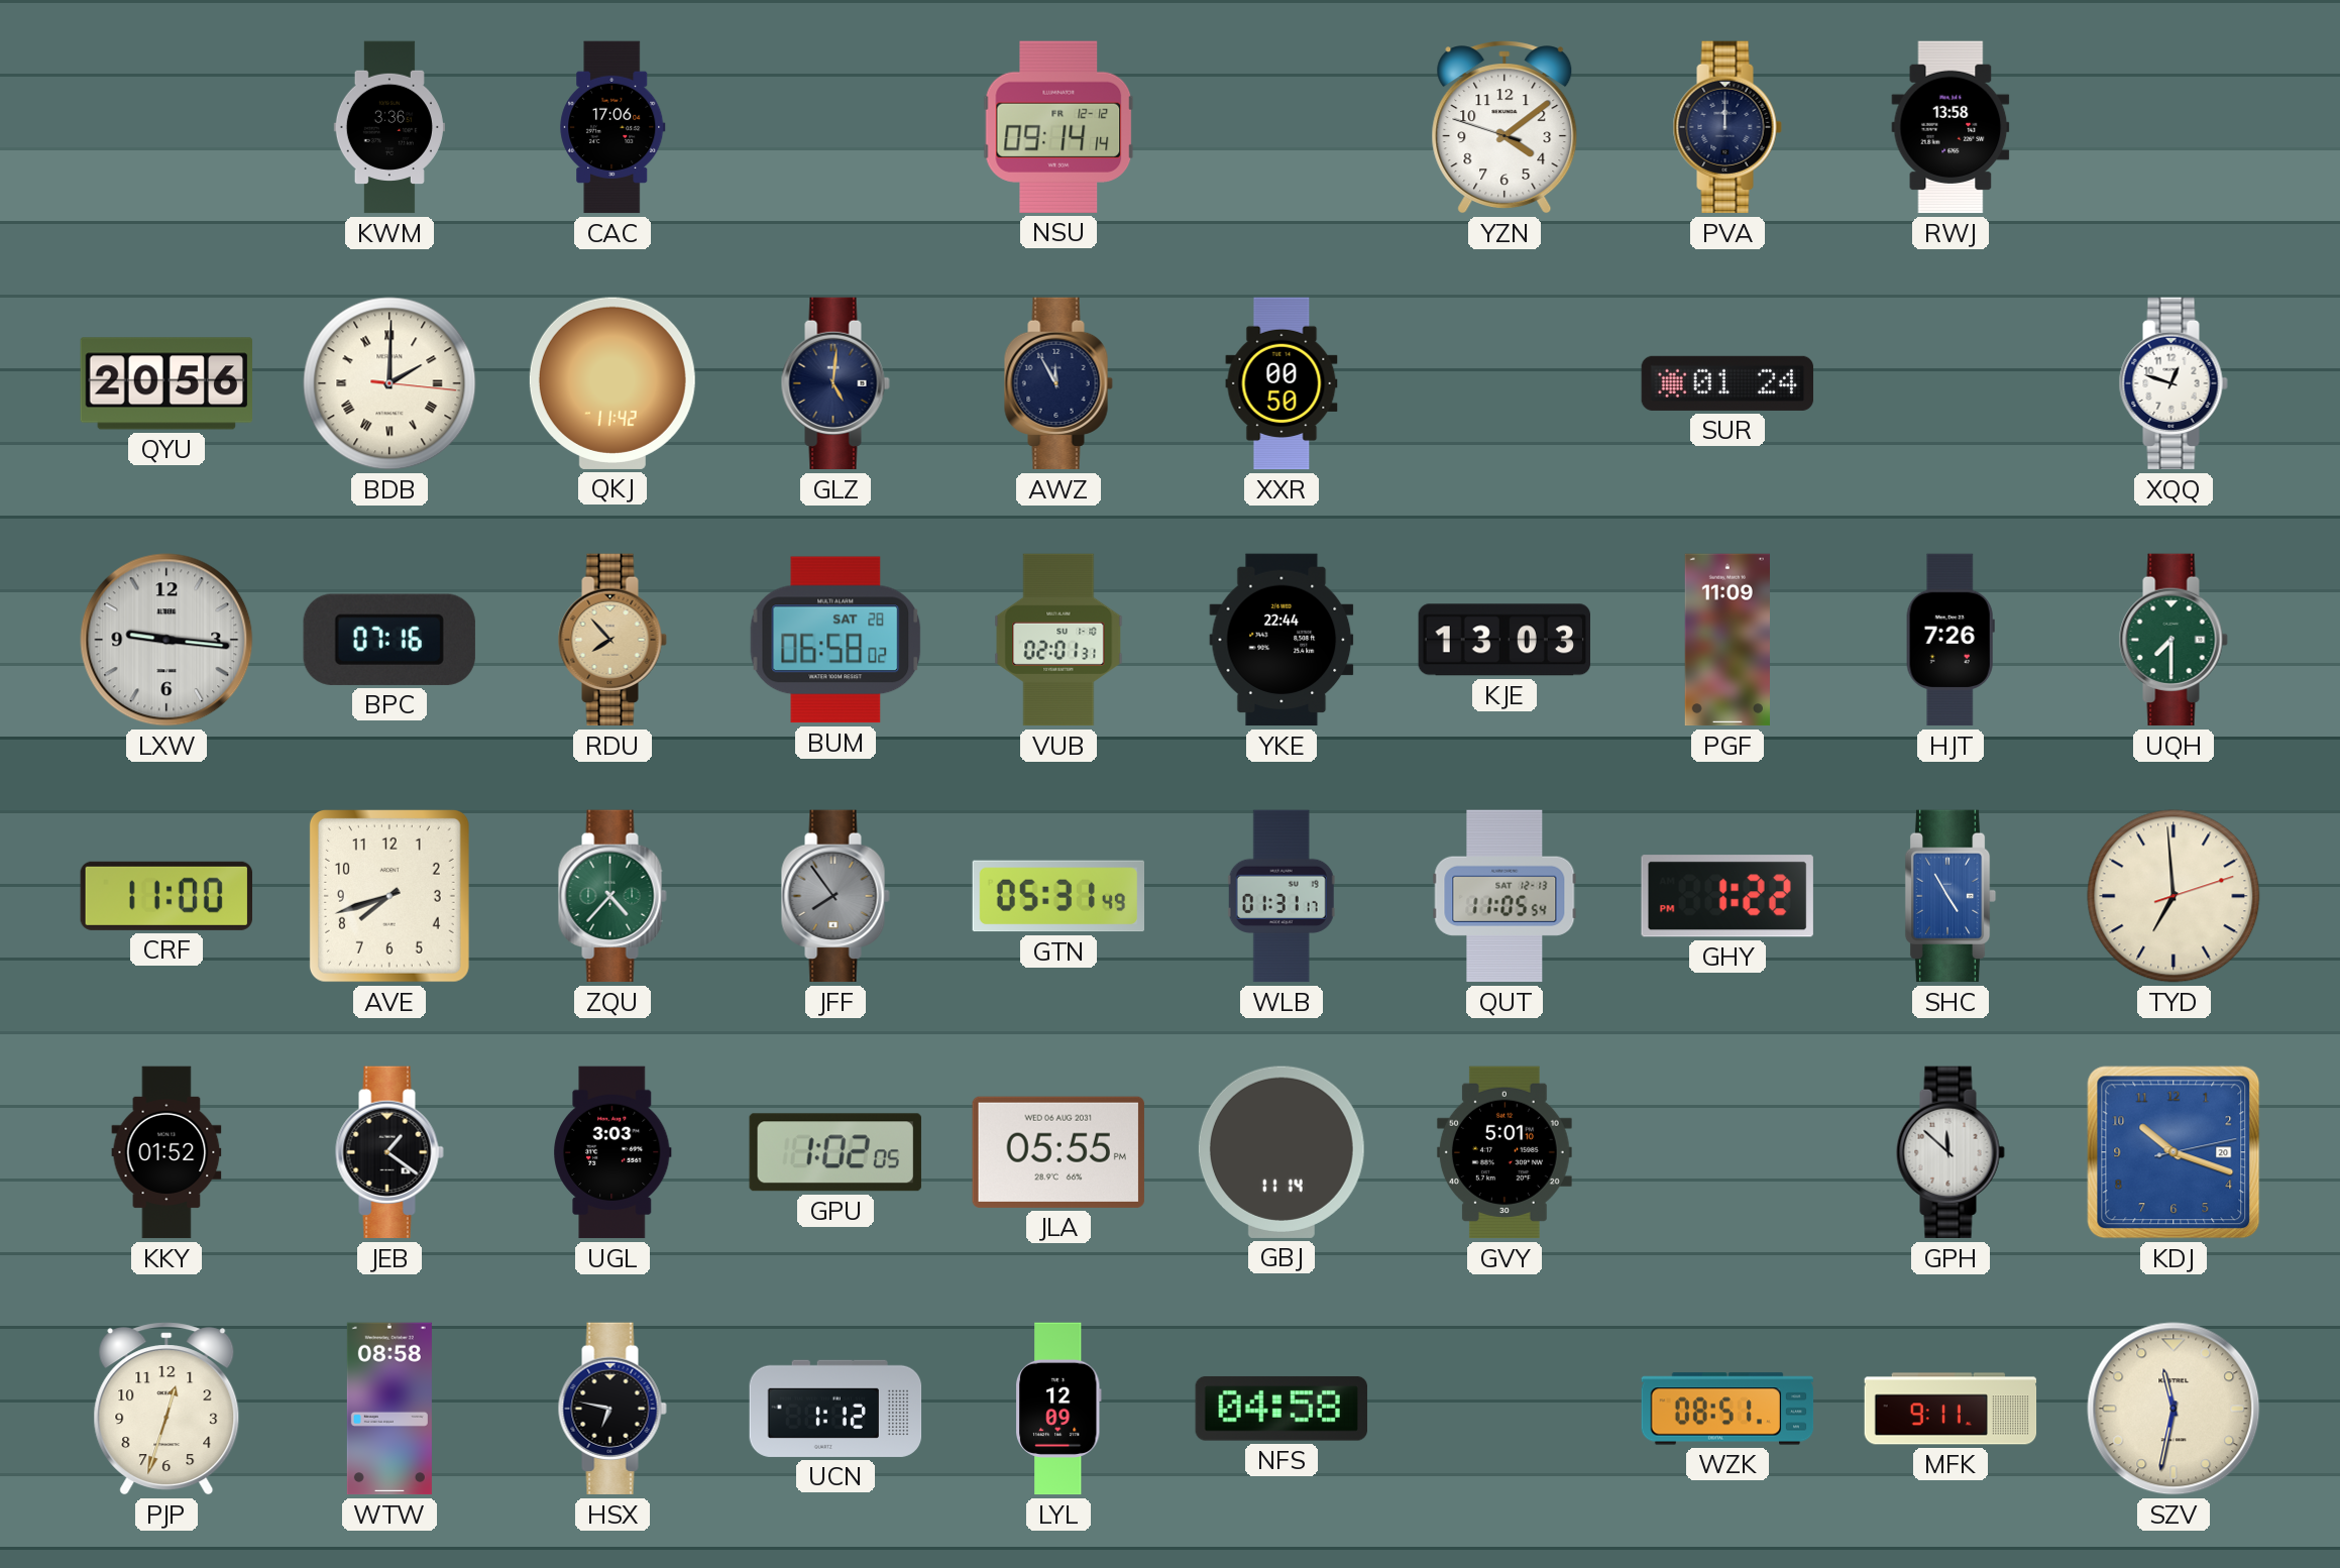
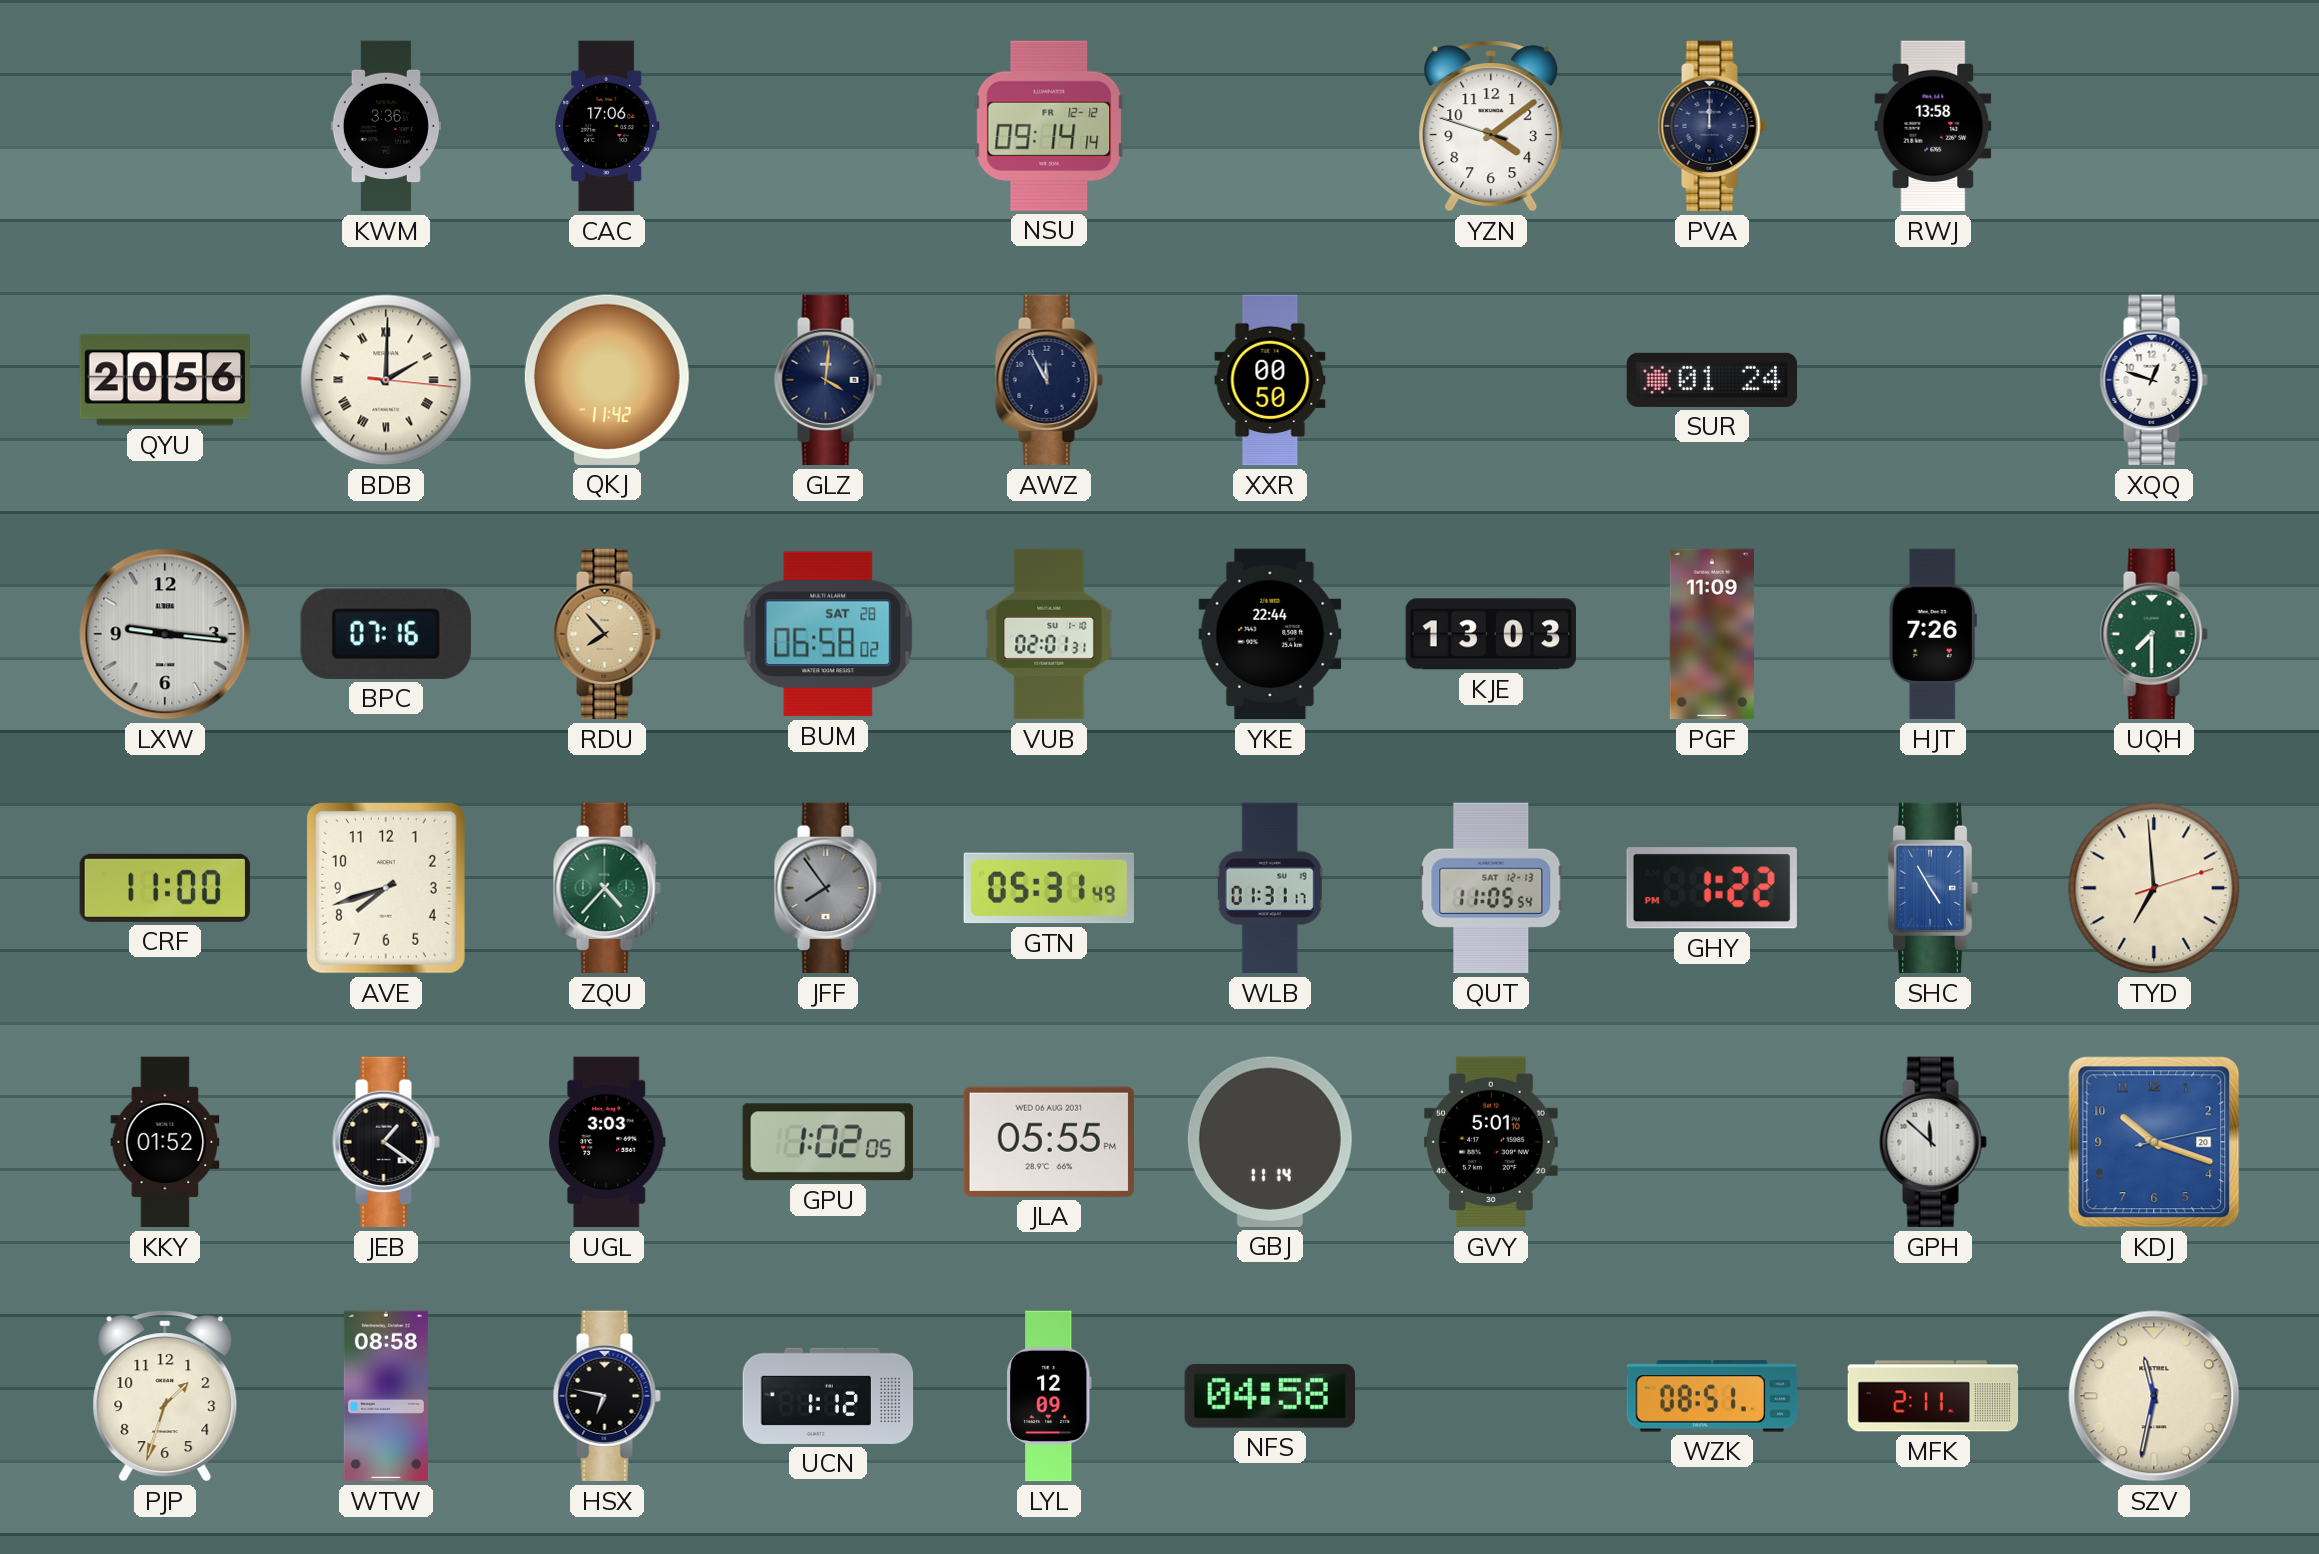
GLZ: 5:01 -> 4:01 (828, 380)
PJP: 12:33 -> 1:33 (165, 1396)
MFK: 9:11 -> 2:11 (1933, 1396)
